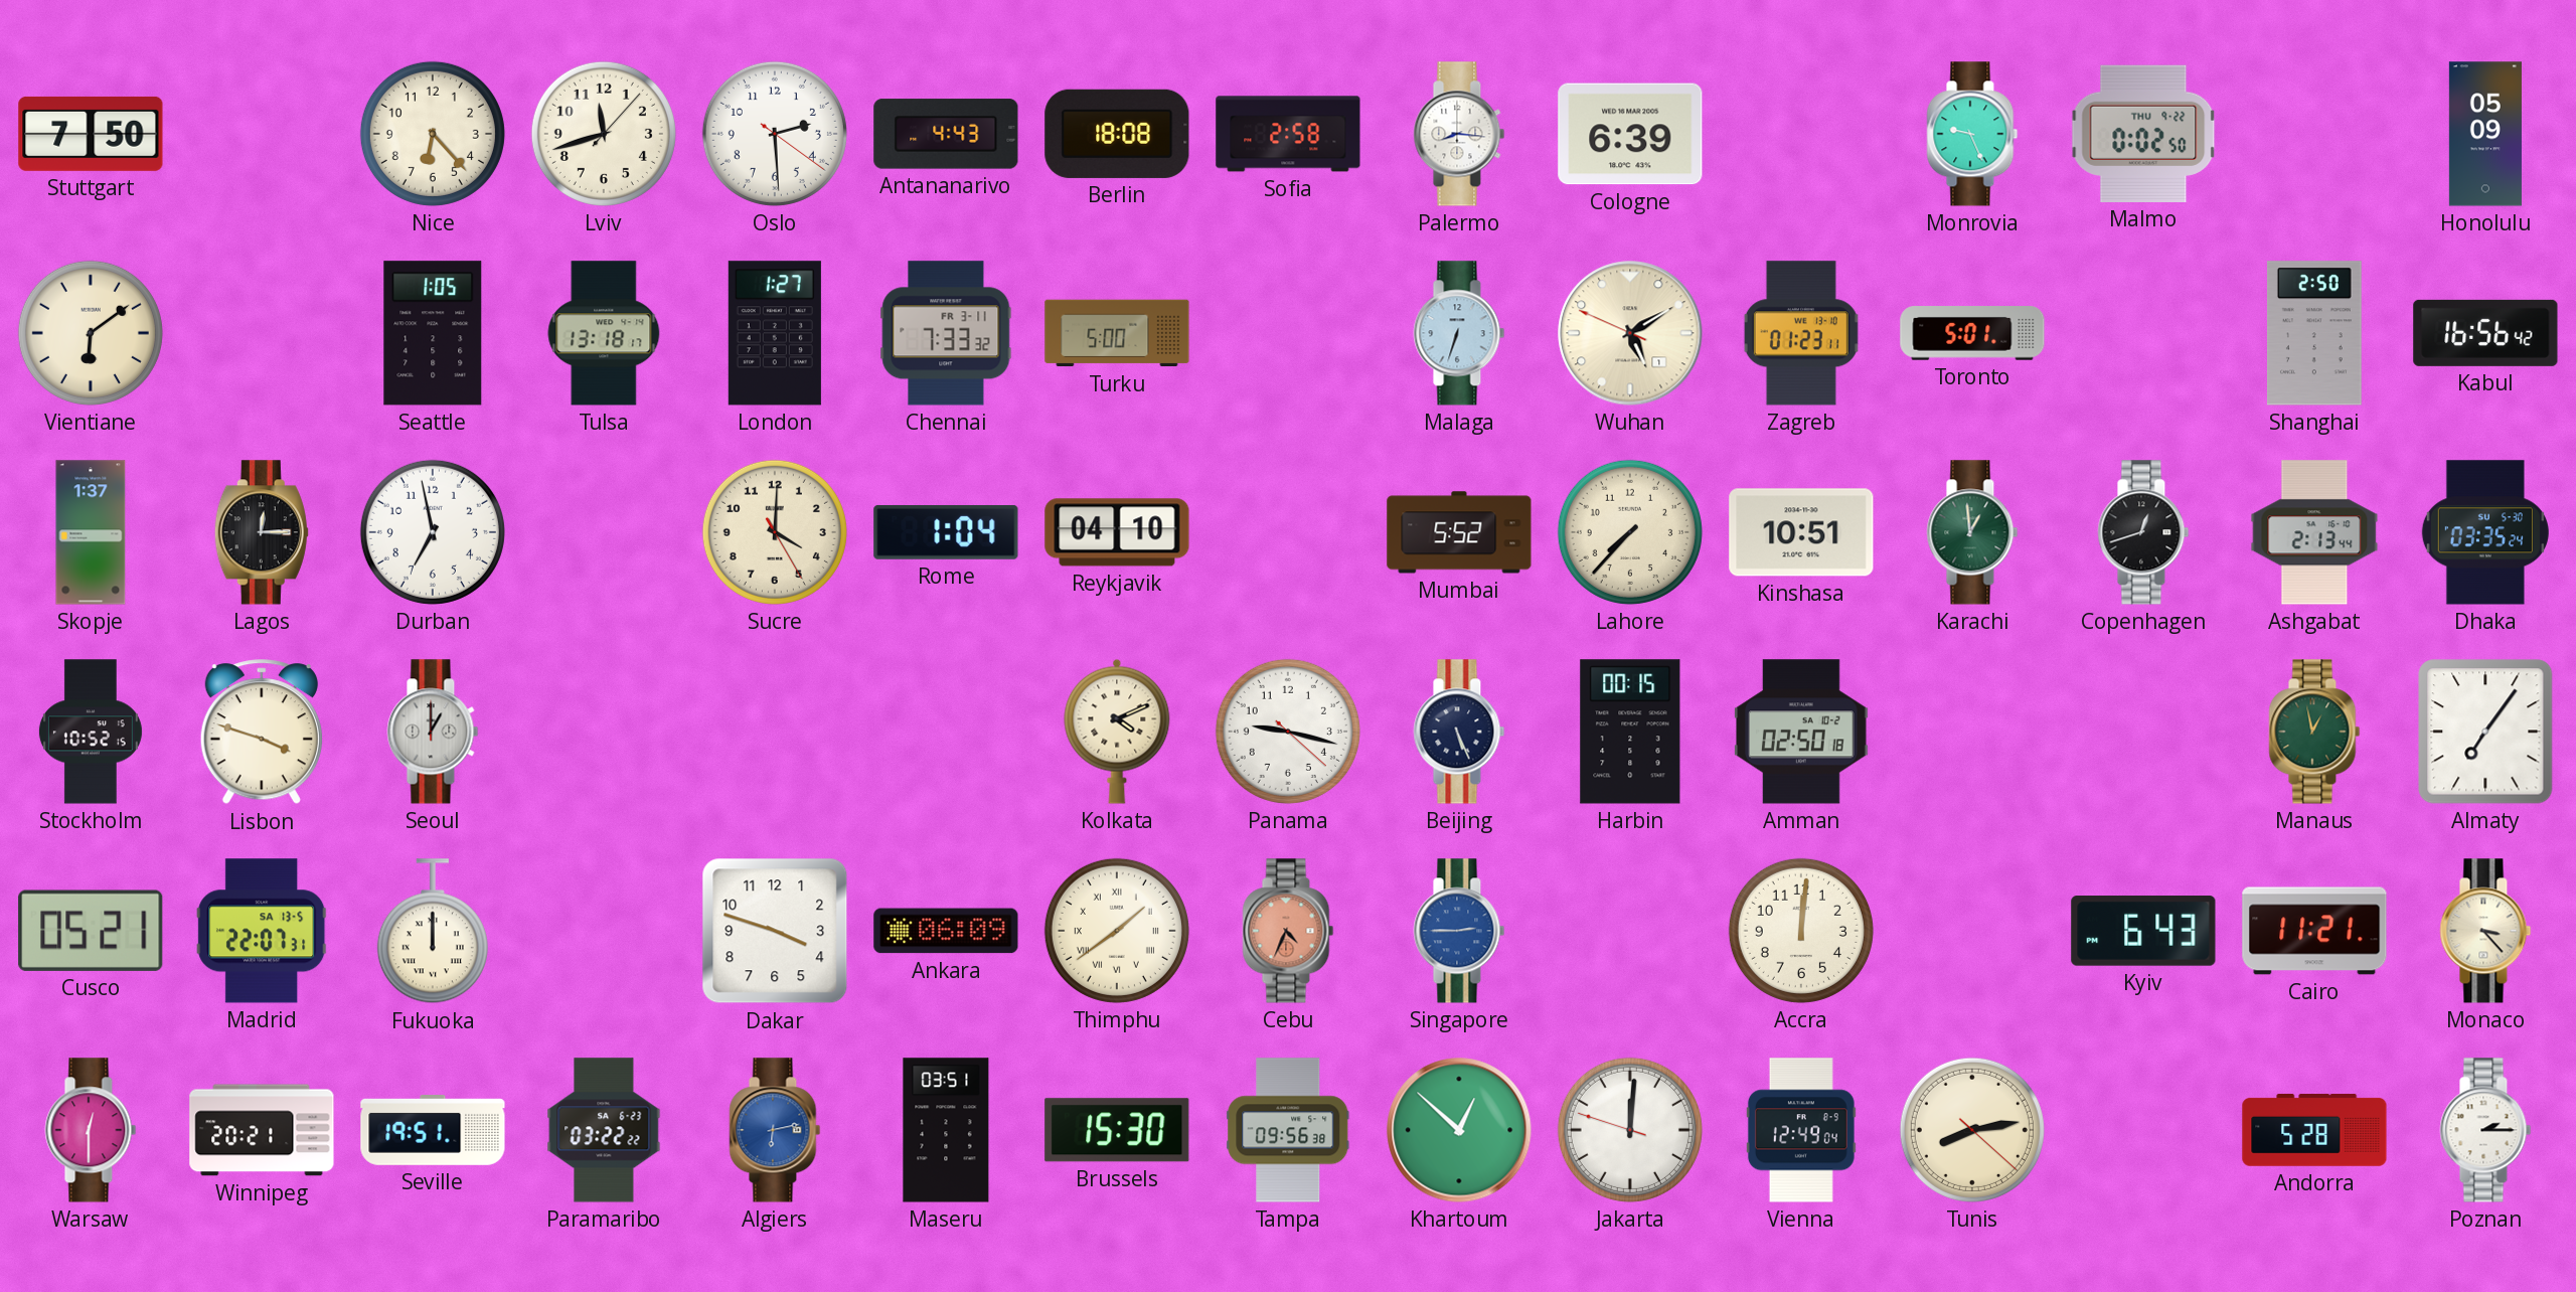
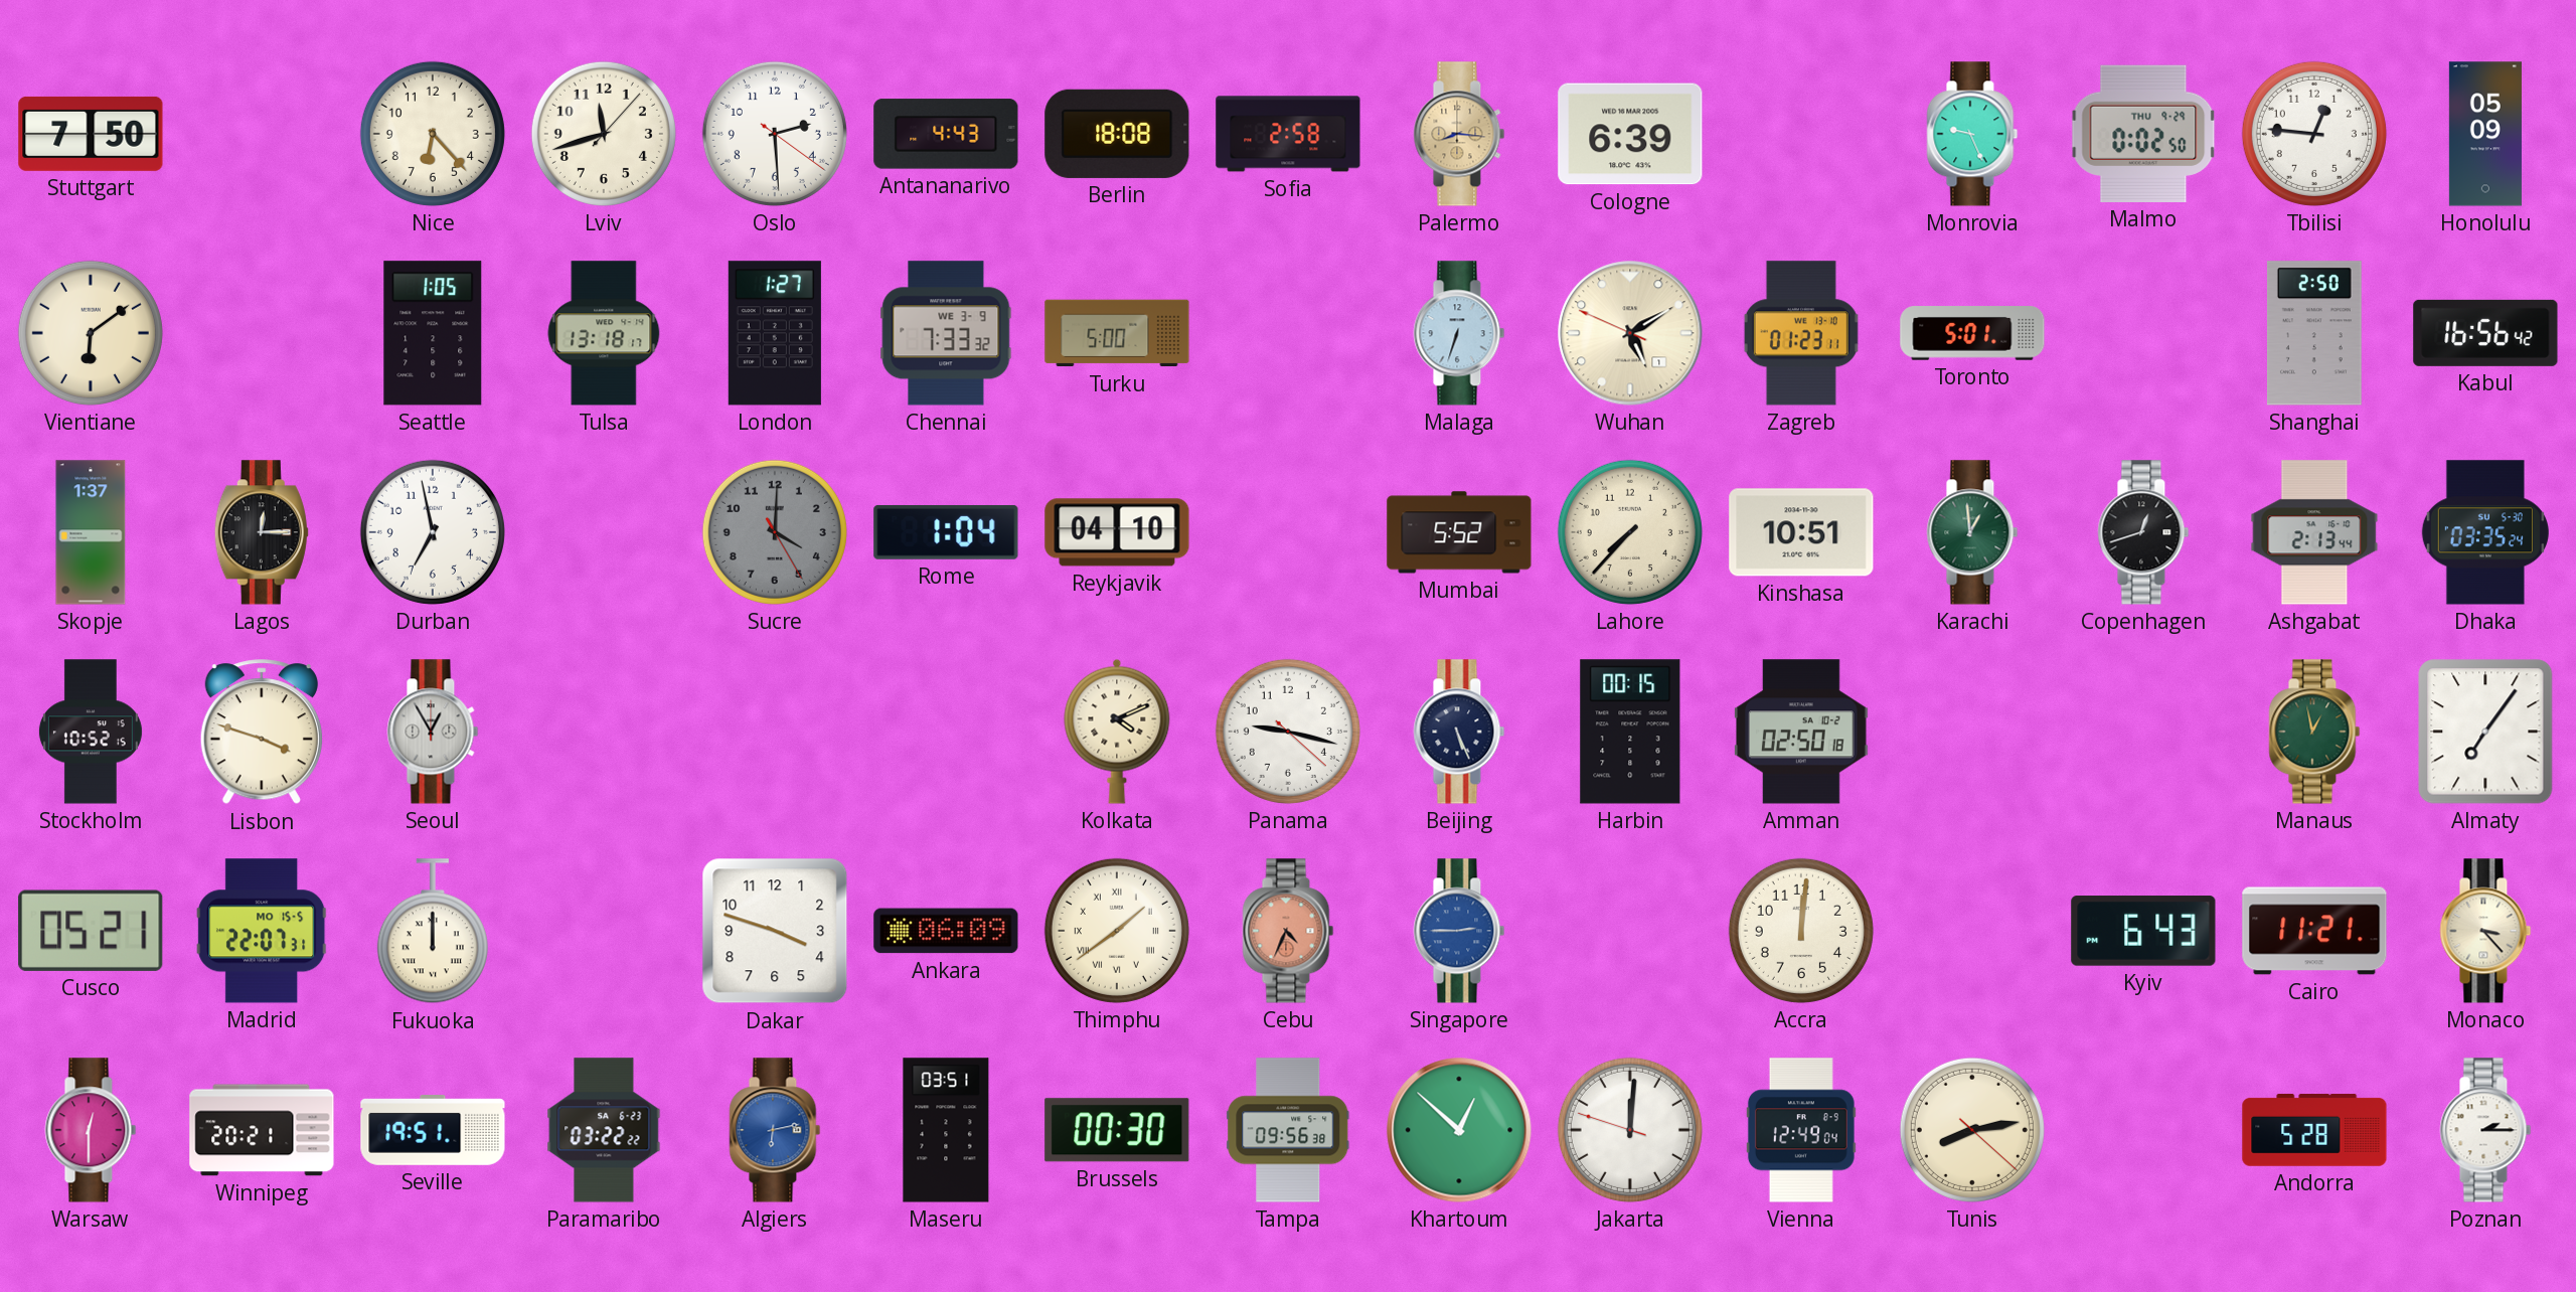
Palermo dial: white -> champagne (1459, 134)
Malmo date: THU 9-22 -> THU 9-29 (2143, 134)
Tbilisi: none -> 12:46 (2314, 134)
Chennai date: FR 3-11 -> WE 3-9 (946, 333)
Sucre dial: cream -> grey (775, 532)
Seoul: 1:00 -> 12:55 (433, 732)
Madrid date: SA 13-5 -> MO 15-5 (262, 931)
Brussels: 15:30 -> 00:30 (1117, 1130)
